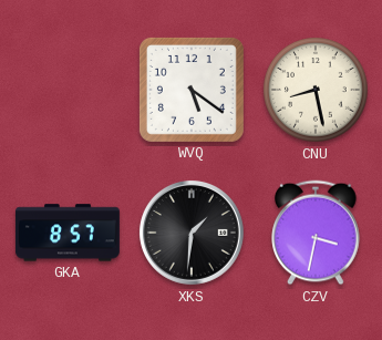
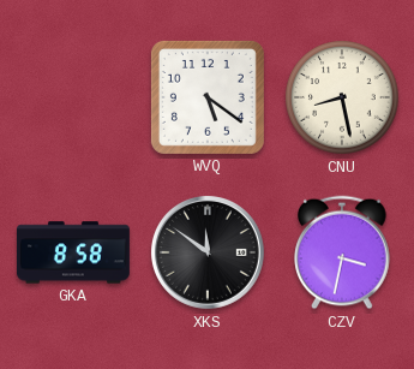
GKA: 8:57 -> 8:58 (73, 252)
XKS: 1:31 -> 11:51 (208, 252)
